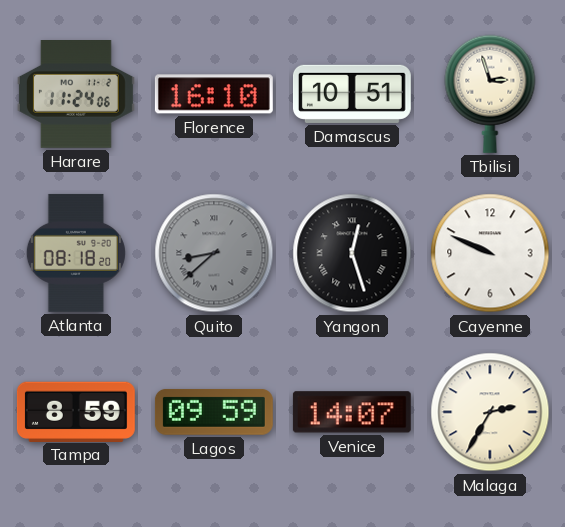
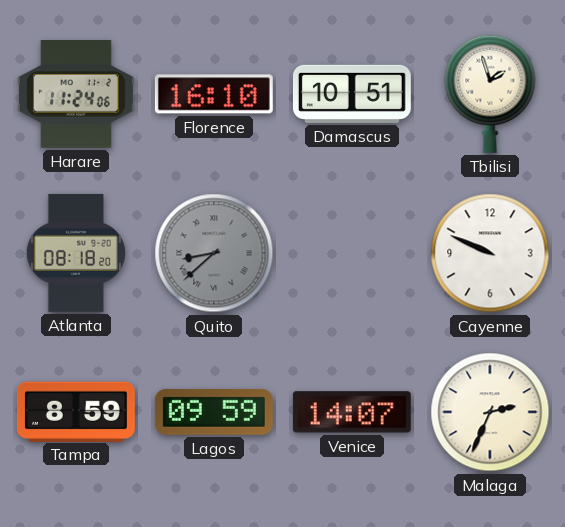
Tbilisi: 2:57 -> 1:57 (490, 94)
Yangon: 12:27 -> none (352, 253)
Malaga: 2:35 -> 2:34 (490, 412)
